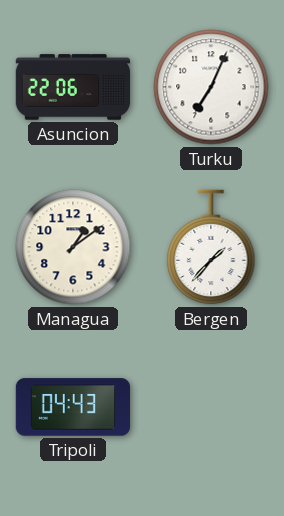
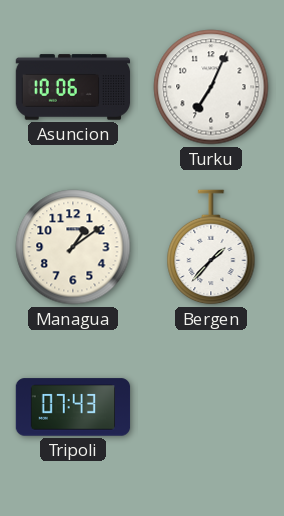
Asuncion: 22:06 -> 10:06 (73, 87)
Tripoli: 04:43 -> 07:43 (73, 407)
